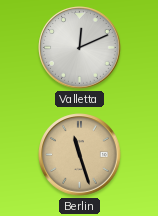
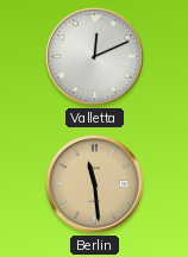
Berlin: 11:27 -> 11:29 (95, 184)
